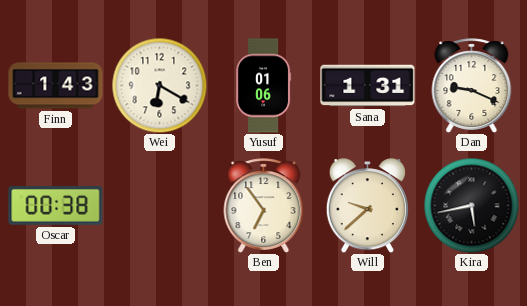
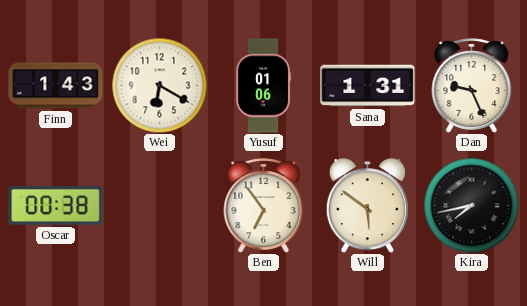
Dan: 9:19 -> 9:26 (472, 86)
Will: 9:38 -> 5:51 (367, 206)
Kira: 5:43 -> 7:43 (471, 205)
